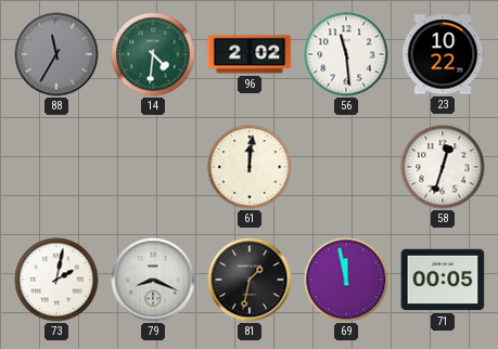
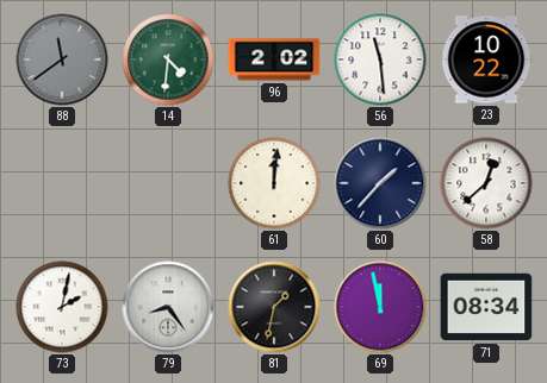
88: 11:35 -> 11:39 (62, 59)
60: none -> 1:37 (380, 183)
58: 12:33 -> 12:38 (486, 183)
79: 8:19 -> 8:24 (168, 307)
71: 00:05 -> 08:34 (486, 307)
